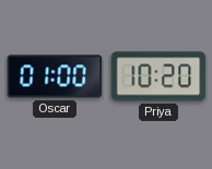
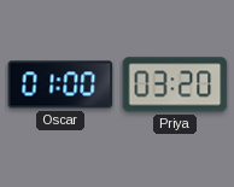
Priya: 10:20 -> 03:20 (175, 84)
